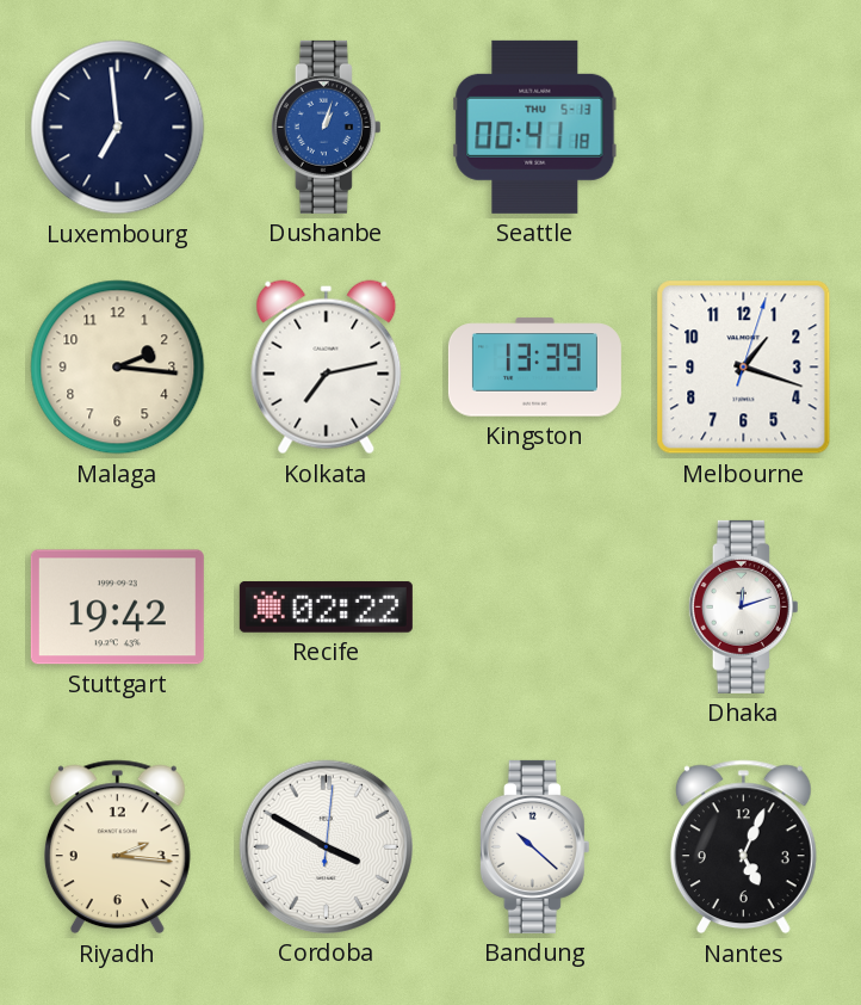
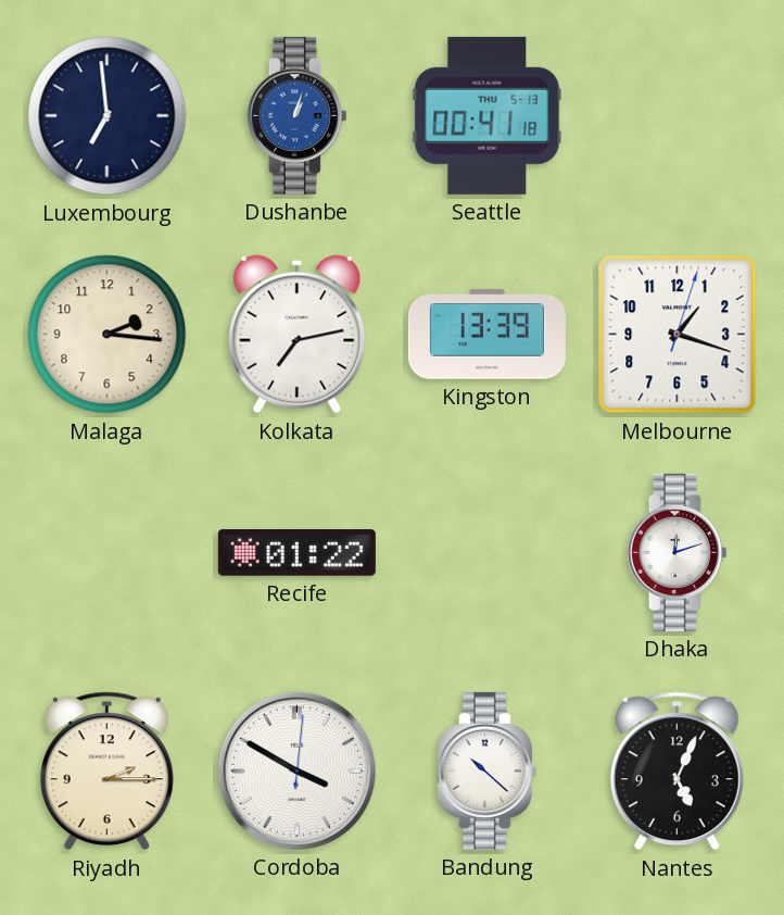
Stuttgart: 19:42 -> none (117, 608)
Recife: 02:22 -> 01:22 (296, 552)
Riyadh: 2:16 -> 2:15 (106, 772)
